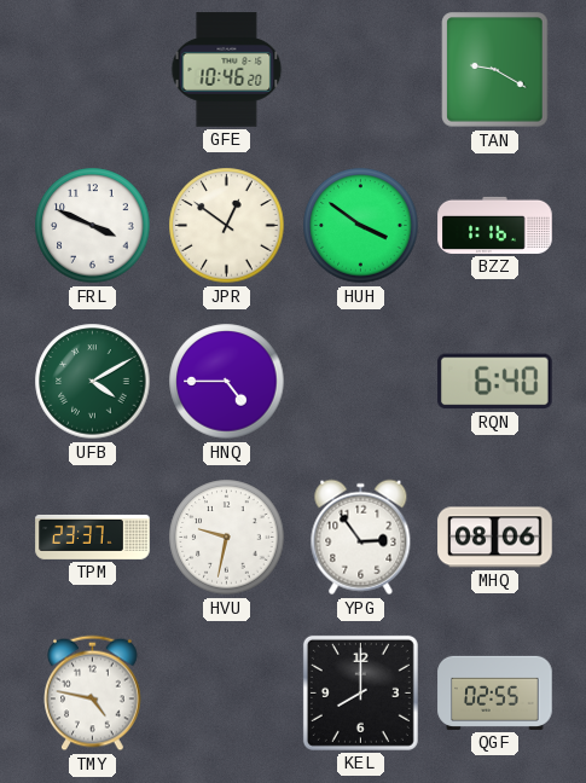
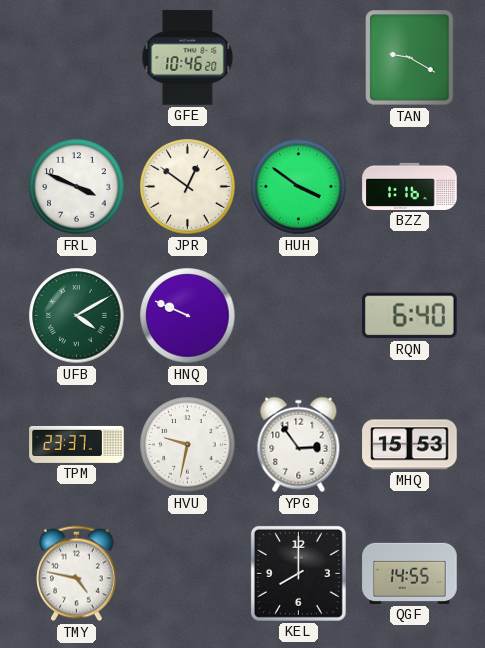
HNQ: 4:45 -> 9:49 (188, 316)
MHQ: 08:06 -> 15:53 (410, 445)
QGF: 02:55 -> 14:55 (410, 573)
